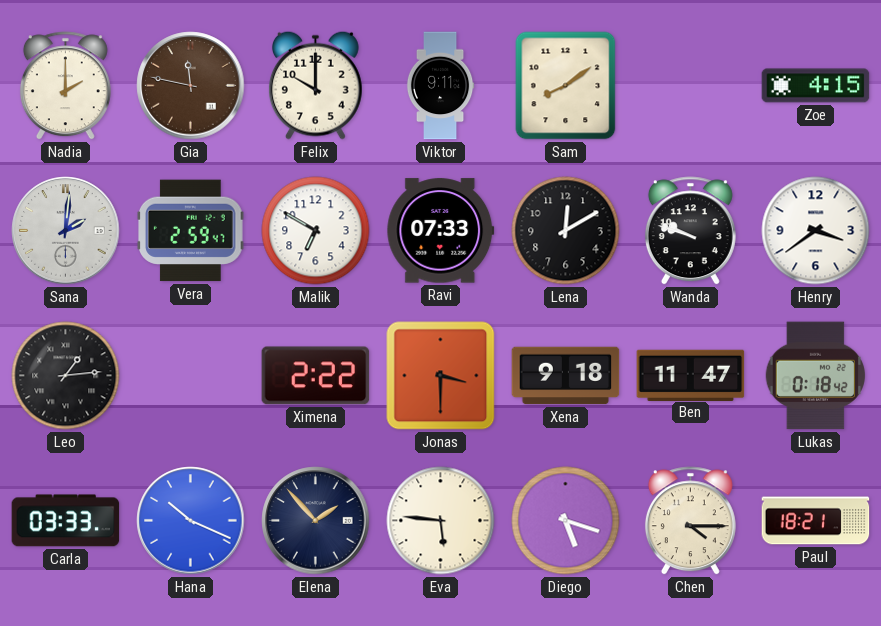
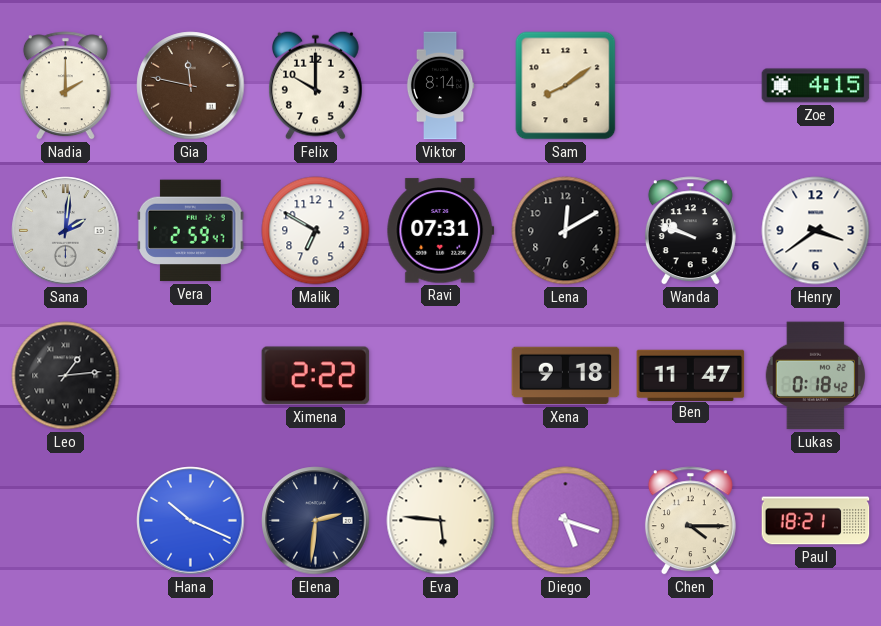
Viktor: 9:11 -> 8:14 (440, 86)
Ravi: 07:33 -> 07:31 (441, 231)
Jonas: 3:30 -> none (441, 376)
Carla: 03:33 -> none (66, 521)
Elena: 1:53 -> 2:31 (316, 521)
